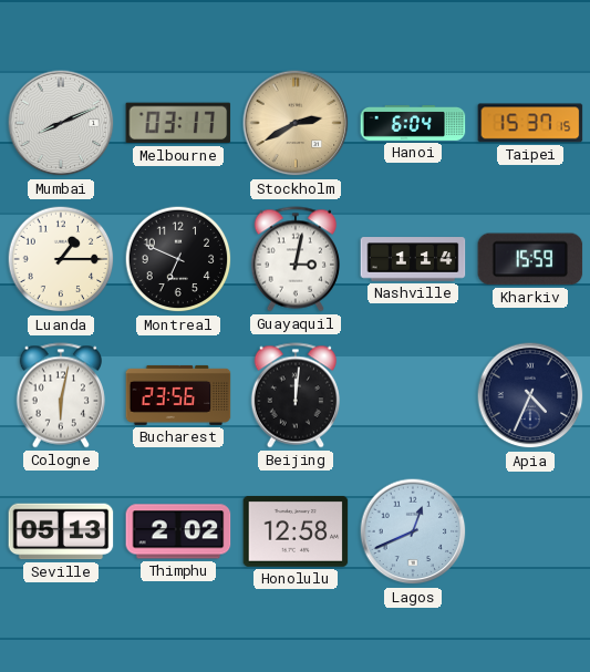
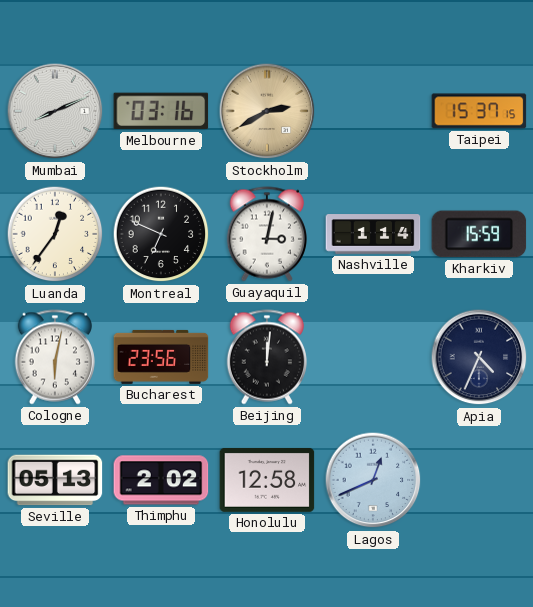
Melbourne: 03:17 -> 03:16 (161, 111)
Hanoi: 6:04 -> none (413, 124)
Luanda: 1:15 -> 12:36 (55, 234)
